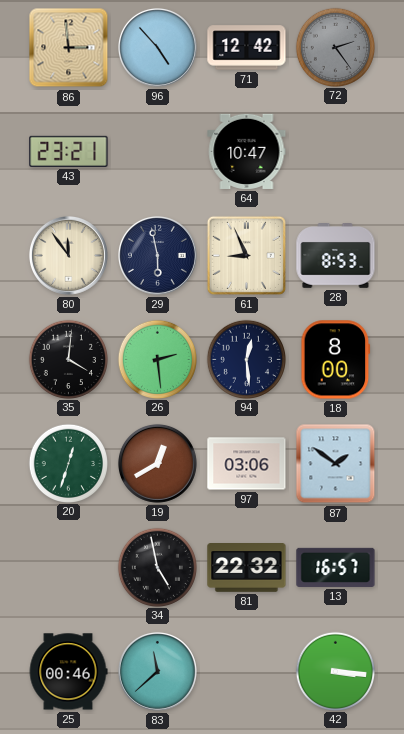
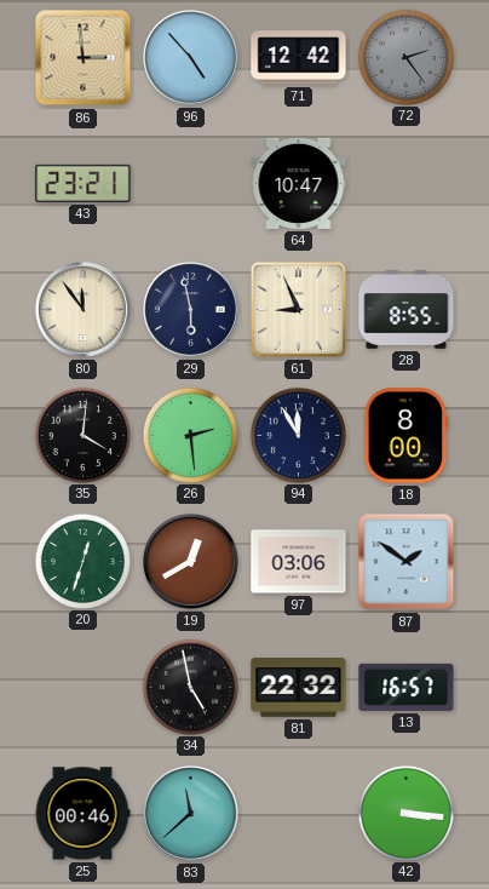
28: 8:53 -> 8:55 (407, 310)
94: 12:29 -> 11:55 (298, 435)
